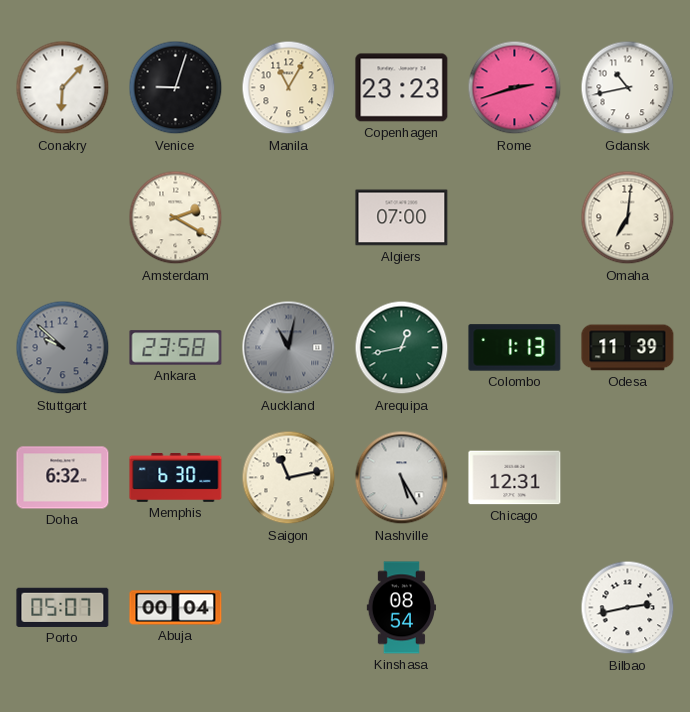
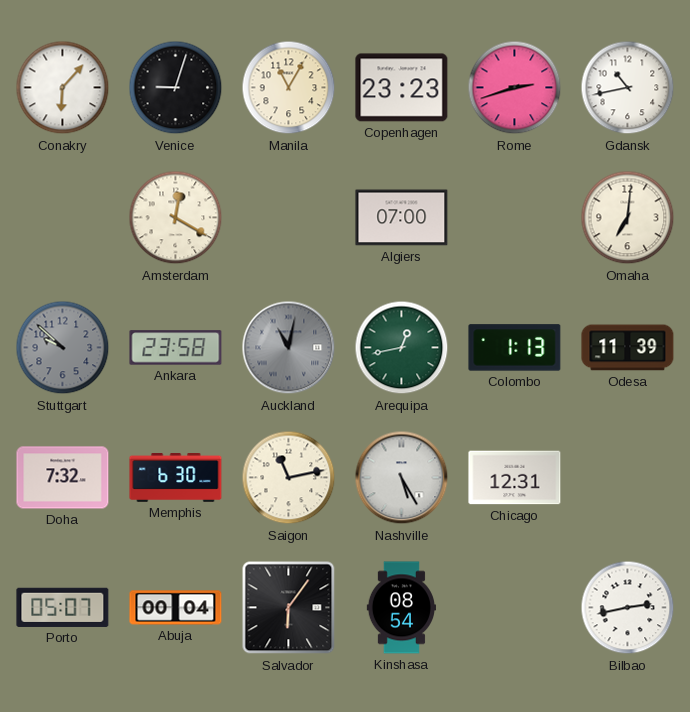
Amsterdam: 2:20 -> 12:20 (176, 218)
Doha: 6:32 -> 7:32 (63, 478)
Salvador: none -> 6:06 (289, 608)
